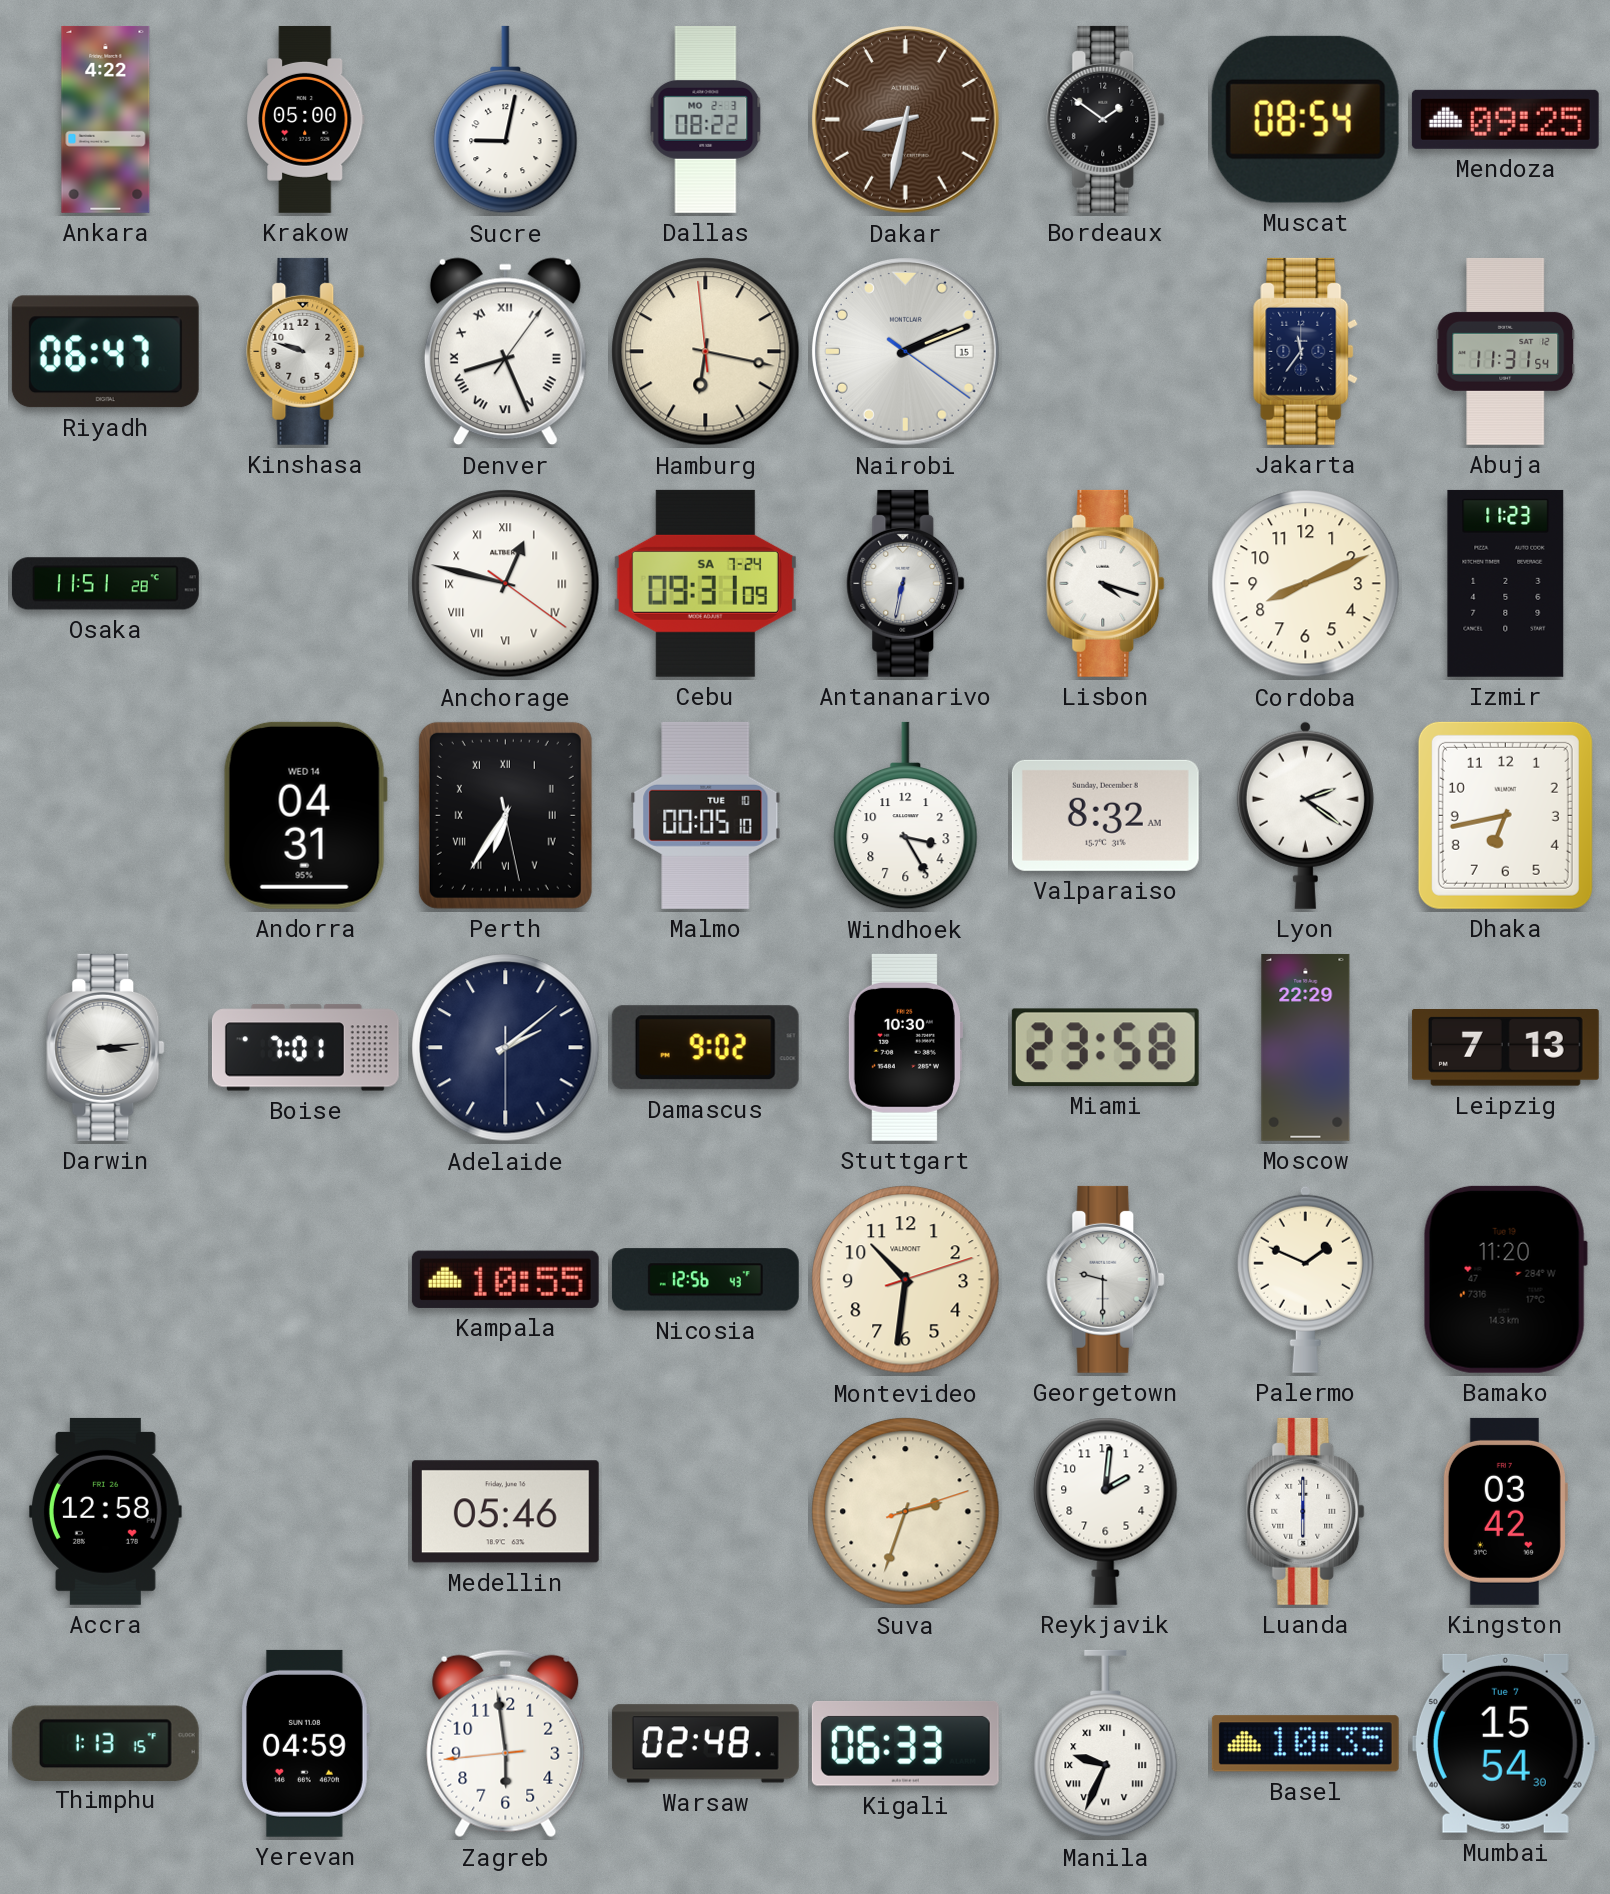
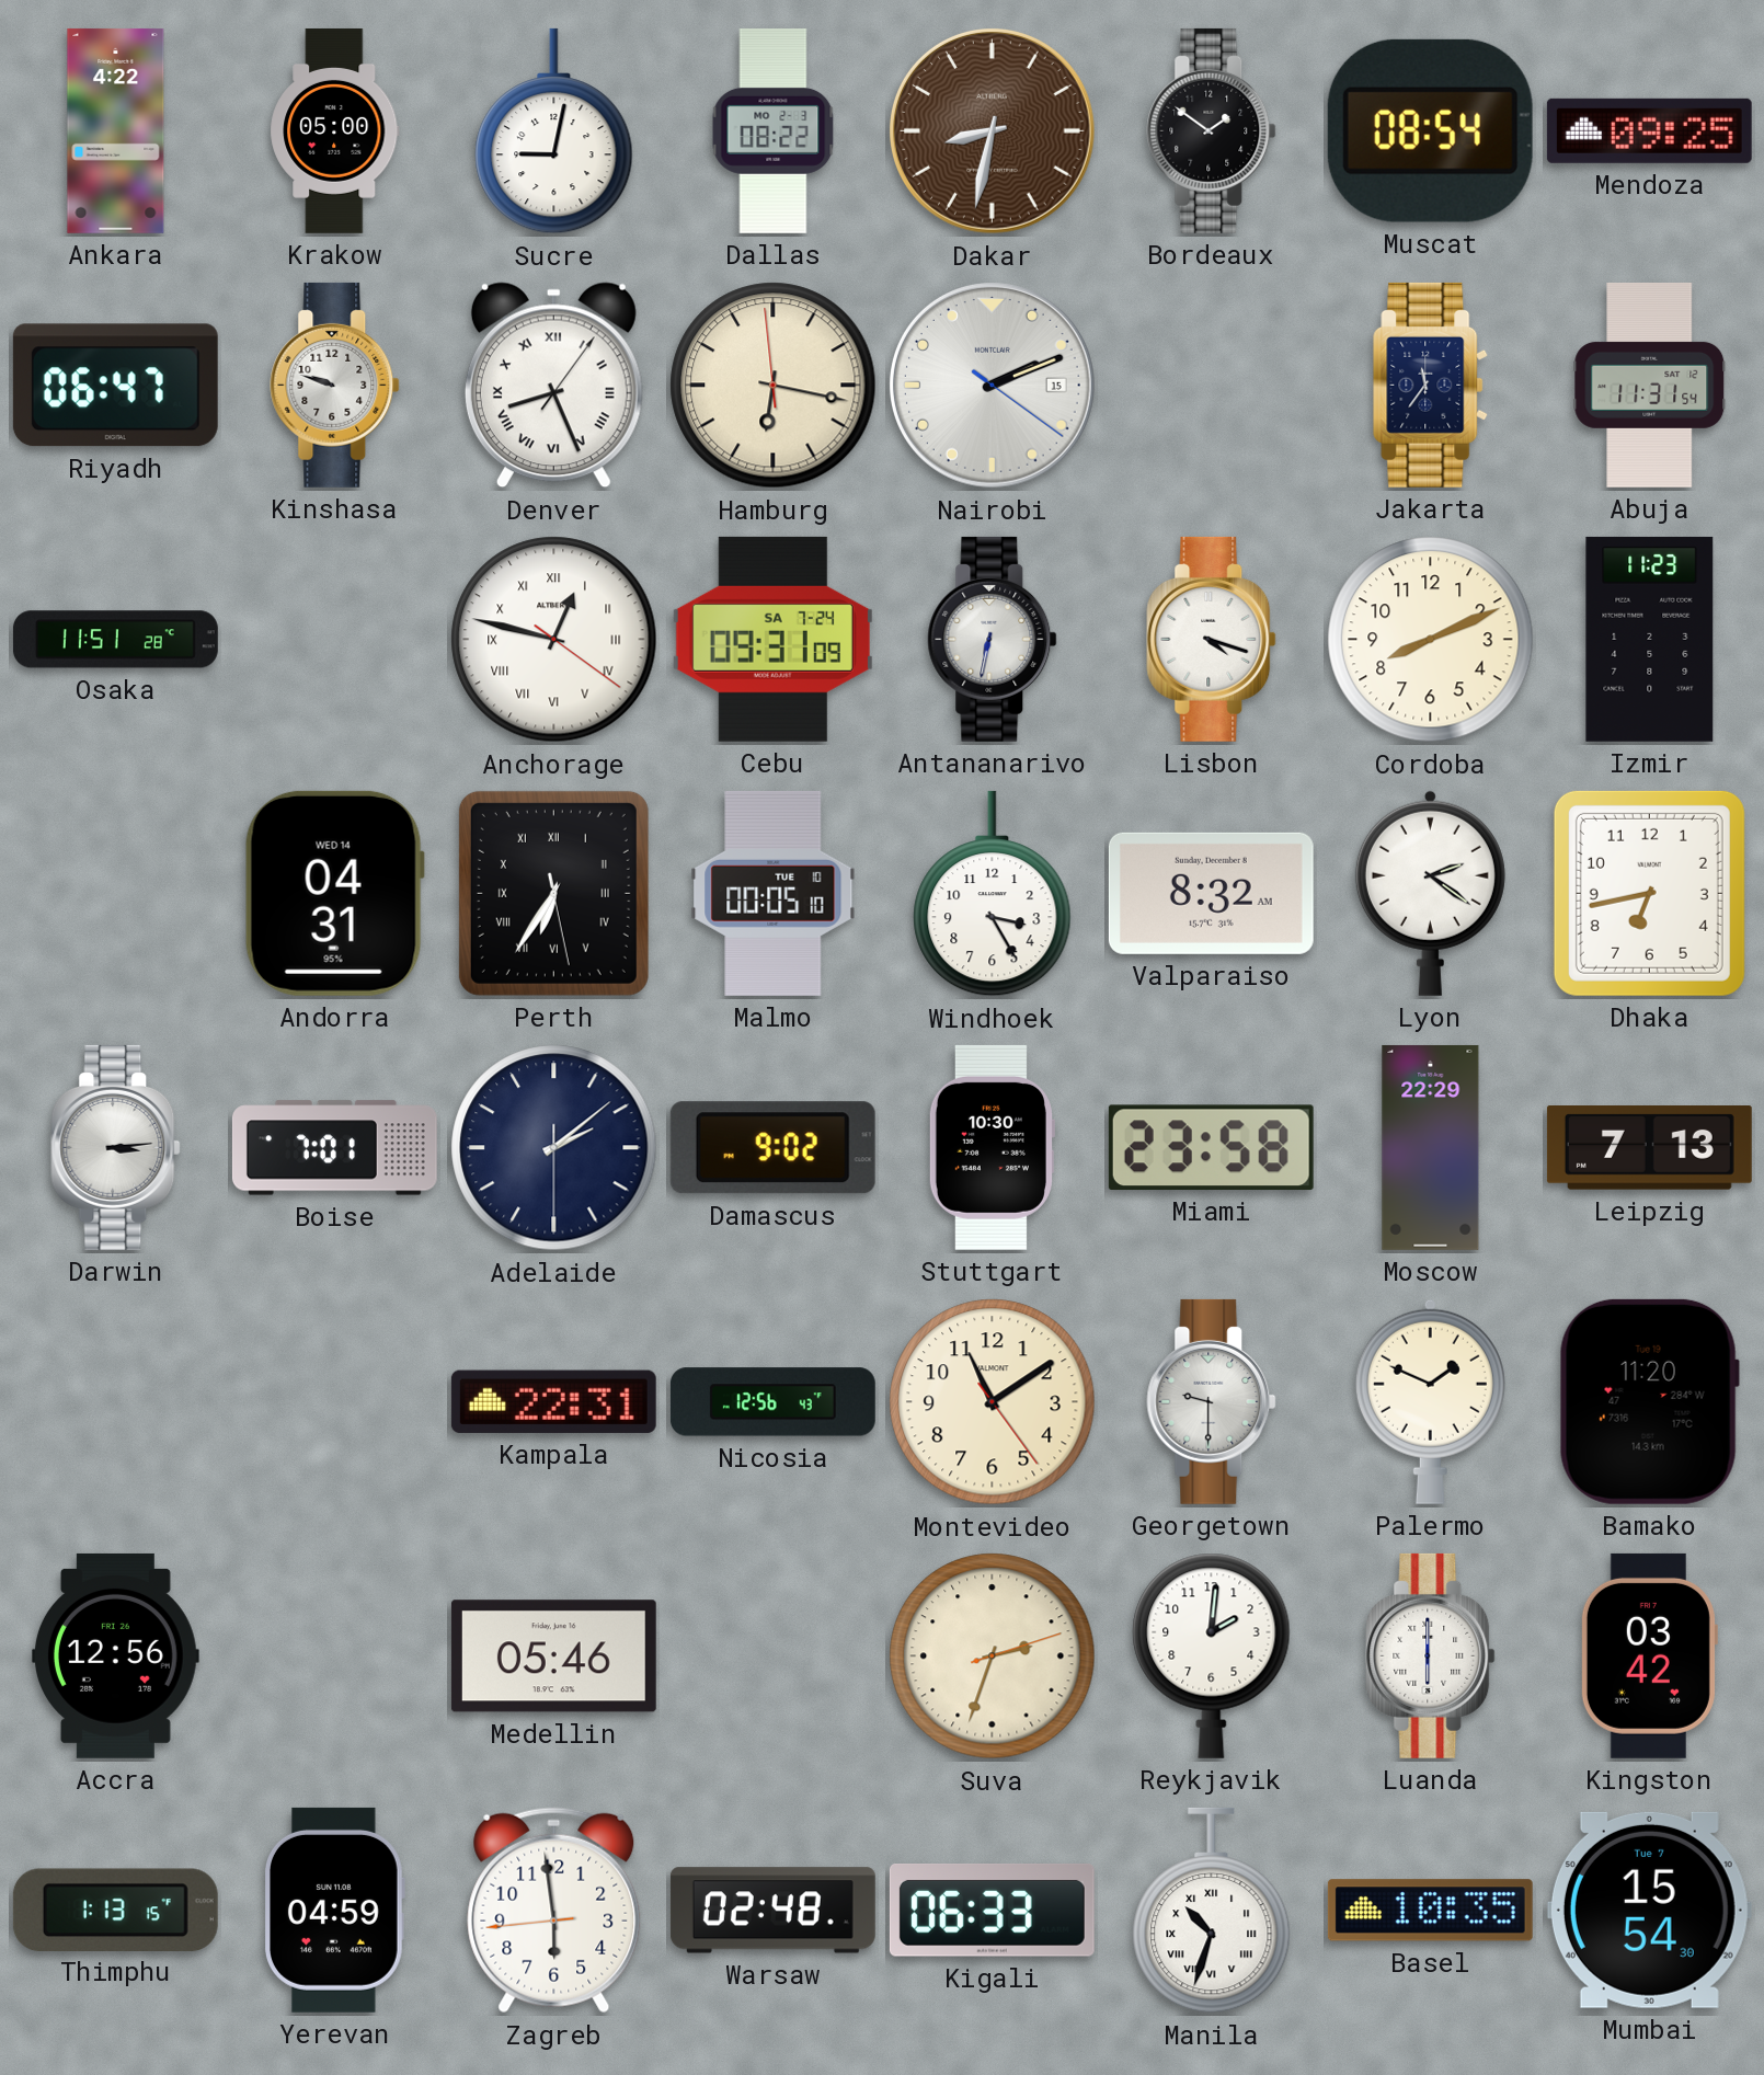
Kampala: 10:55 -> 22:31 (553, 1401)
Montevideo: 10:31 -> 11:09 (993, 1402)
Accra: 12:58 -> 12:56 (115, 1655)
Manila: 9:34 -> 10:33 (1212, 1911)
